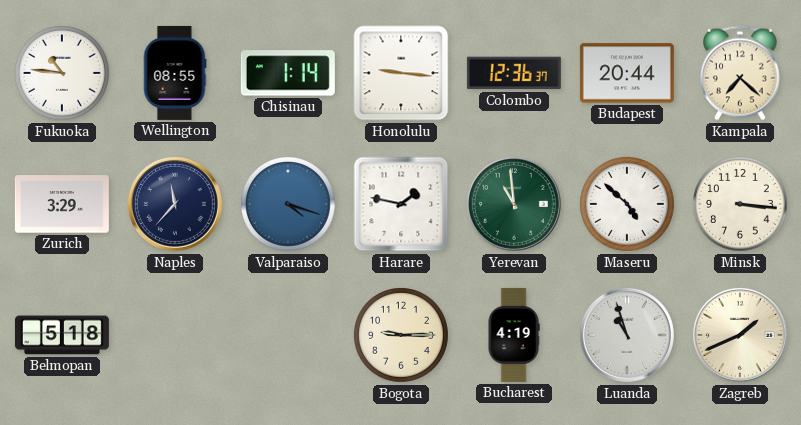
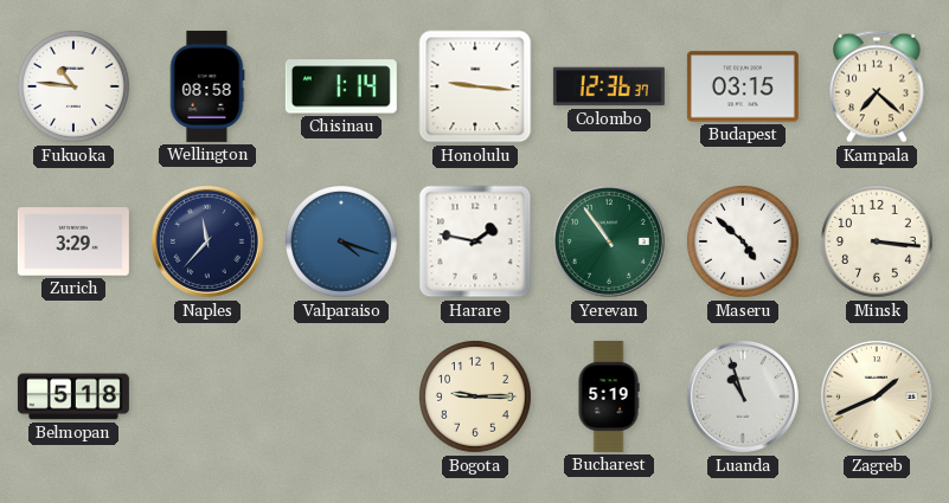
Wellington: 08:55 -> 08:58 (207, 86)
Budapest: 20:44 -> 03:15 (743, 86)
Yerevan: 10:59 -> 10:54 (609, 241)
Bucharest: 4:19 -> 5:19 (609, 396)
